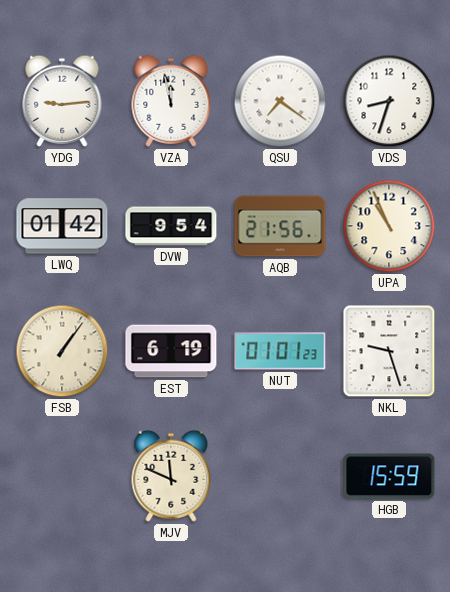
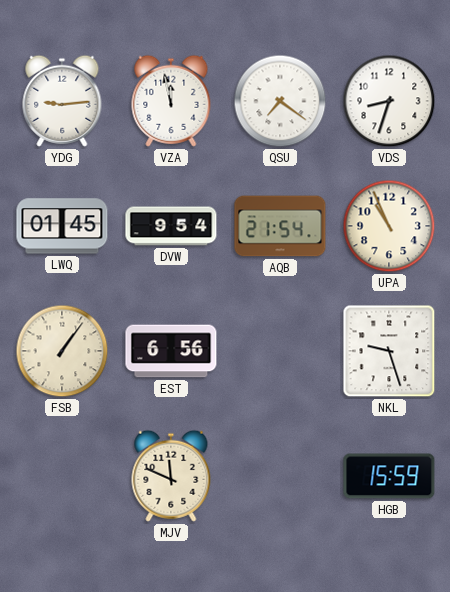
LWQ: 01:42 -> 01:45 (62, 226)
AQB: 21:56 -> 21:54 (280, 226)
EST: 6:19 -> 6:56 (171, 351)
NUT: 01:01 -> none (280, 351)
